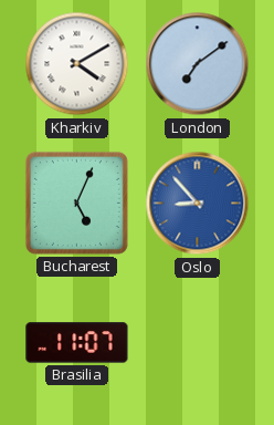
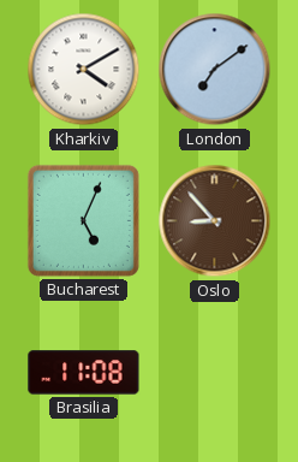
Oslo dial: blue -> brown (215, 221)
Brasilia: 11:07 -> 11:08 (84, 373)
